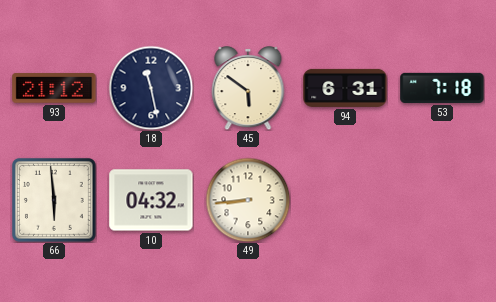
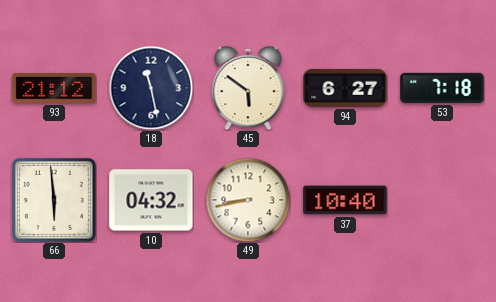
94: 6:31 -> 6:27 (345, 88)
49: 8:44 -> 8:43 (248, 200)
37: none -> 10:40 (345, 200)
